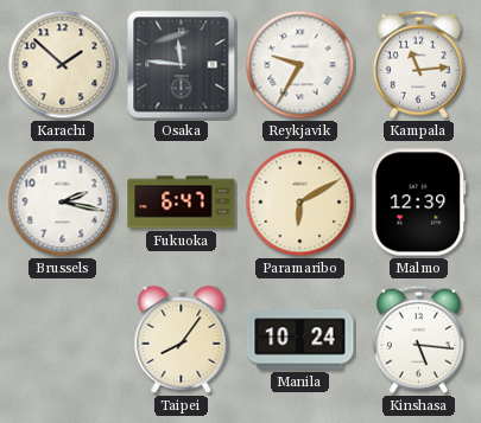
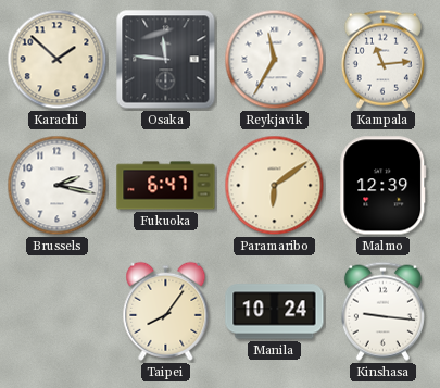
Reykjavik: 9:35 -> 11:35 (275, 60)
Paramaribo: 6:10 -> 6:09 (275, 186)
Kinshasa: 5:16 -> 9:16 (382, 311)
